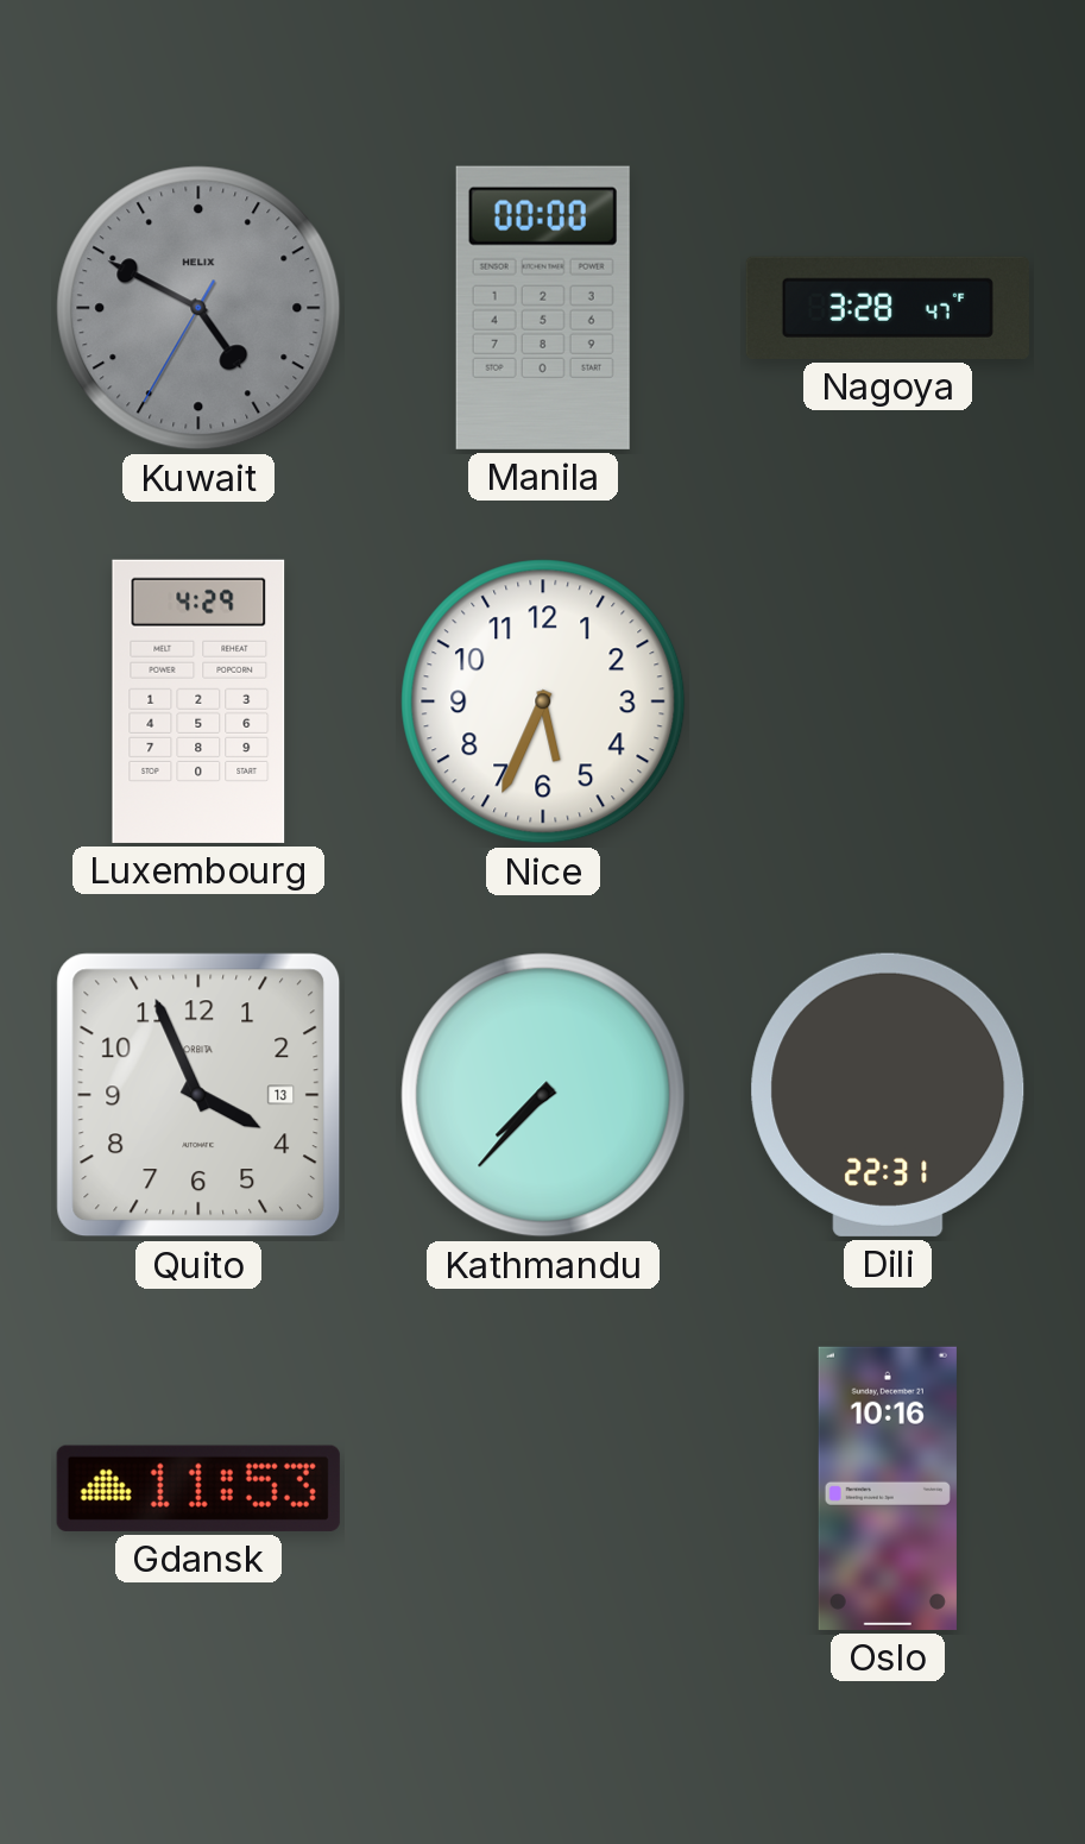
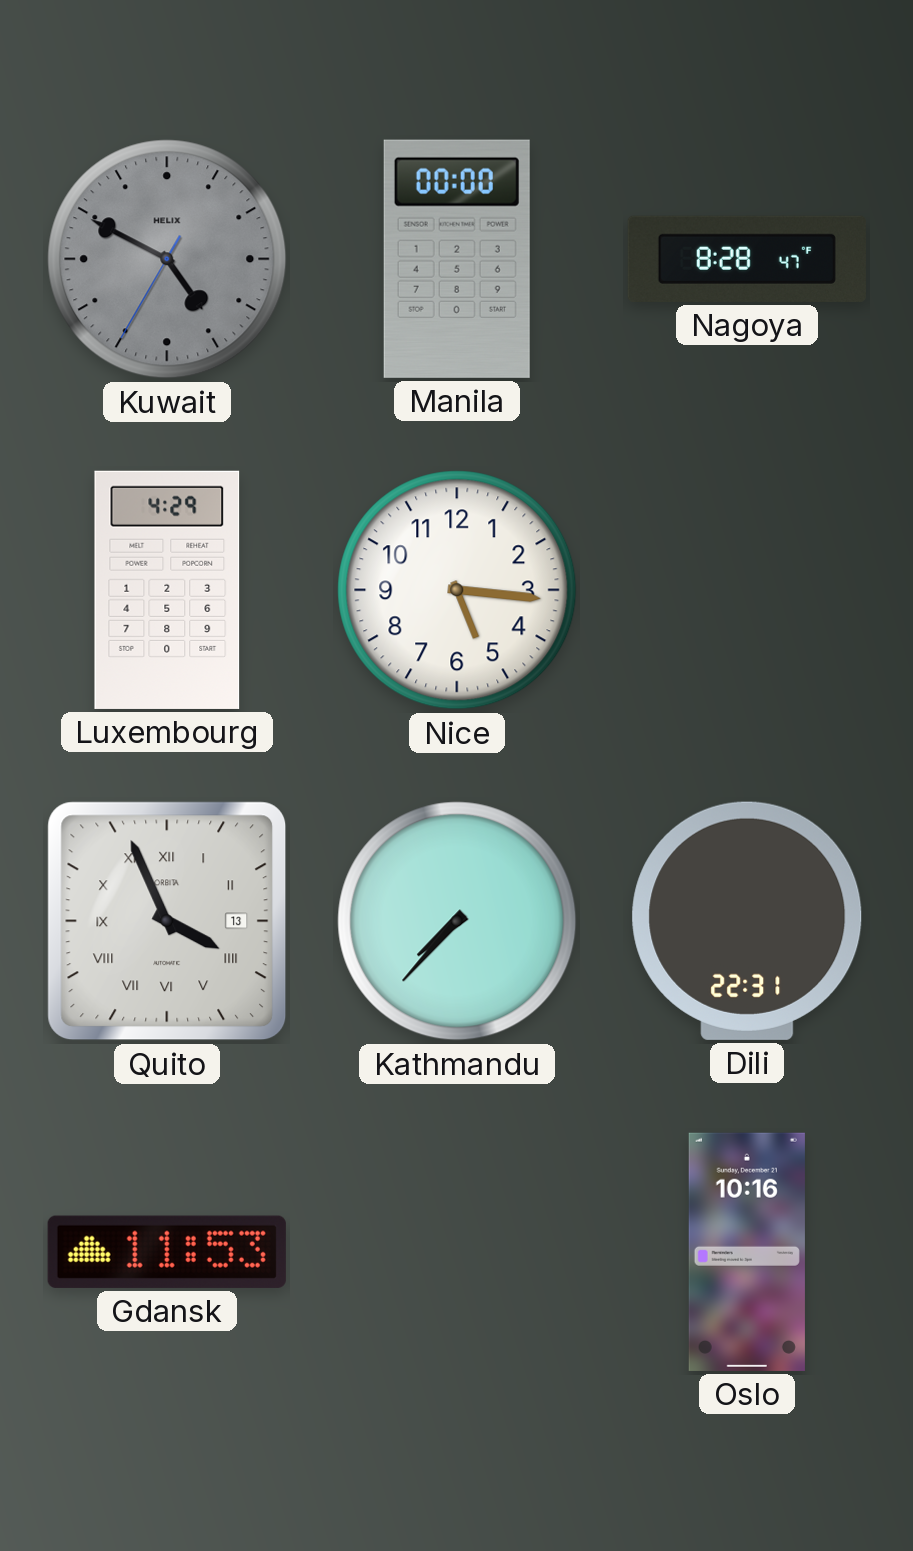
Nagoya: 3:28 -> 8:28 (747, 259)
Nice: 5:34 -> 5:16 (457, 590)
Quito numerals: Arabic -> Roman (167, 921)
